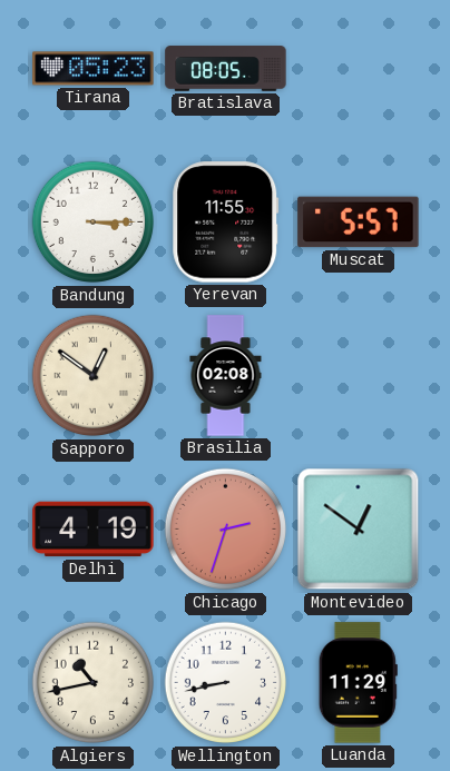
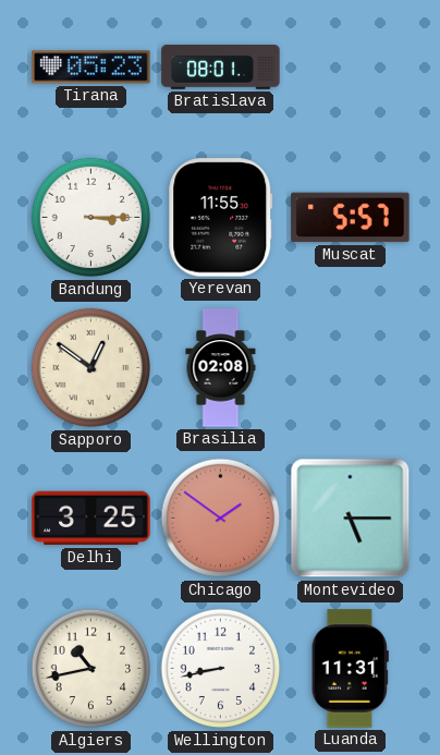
Bratislava: 08:05 -> 08:01 (221, 68)
Delhi: 4:19 -> 3:25 (91, 519)
Chicago: 2:33 -> 1:51 (221, 519)
Montevideo: 12:51 -> 5:15 (351, 519)
Luanda: 11:29 -> 11:31 (350, 669)
